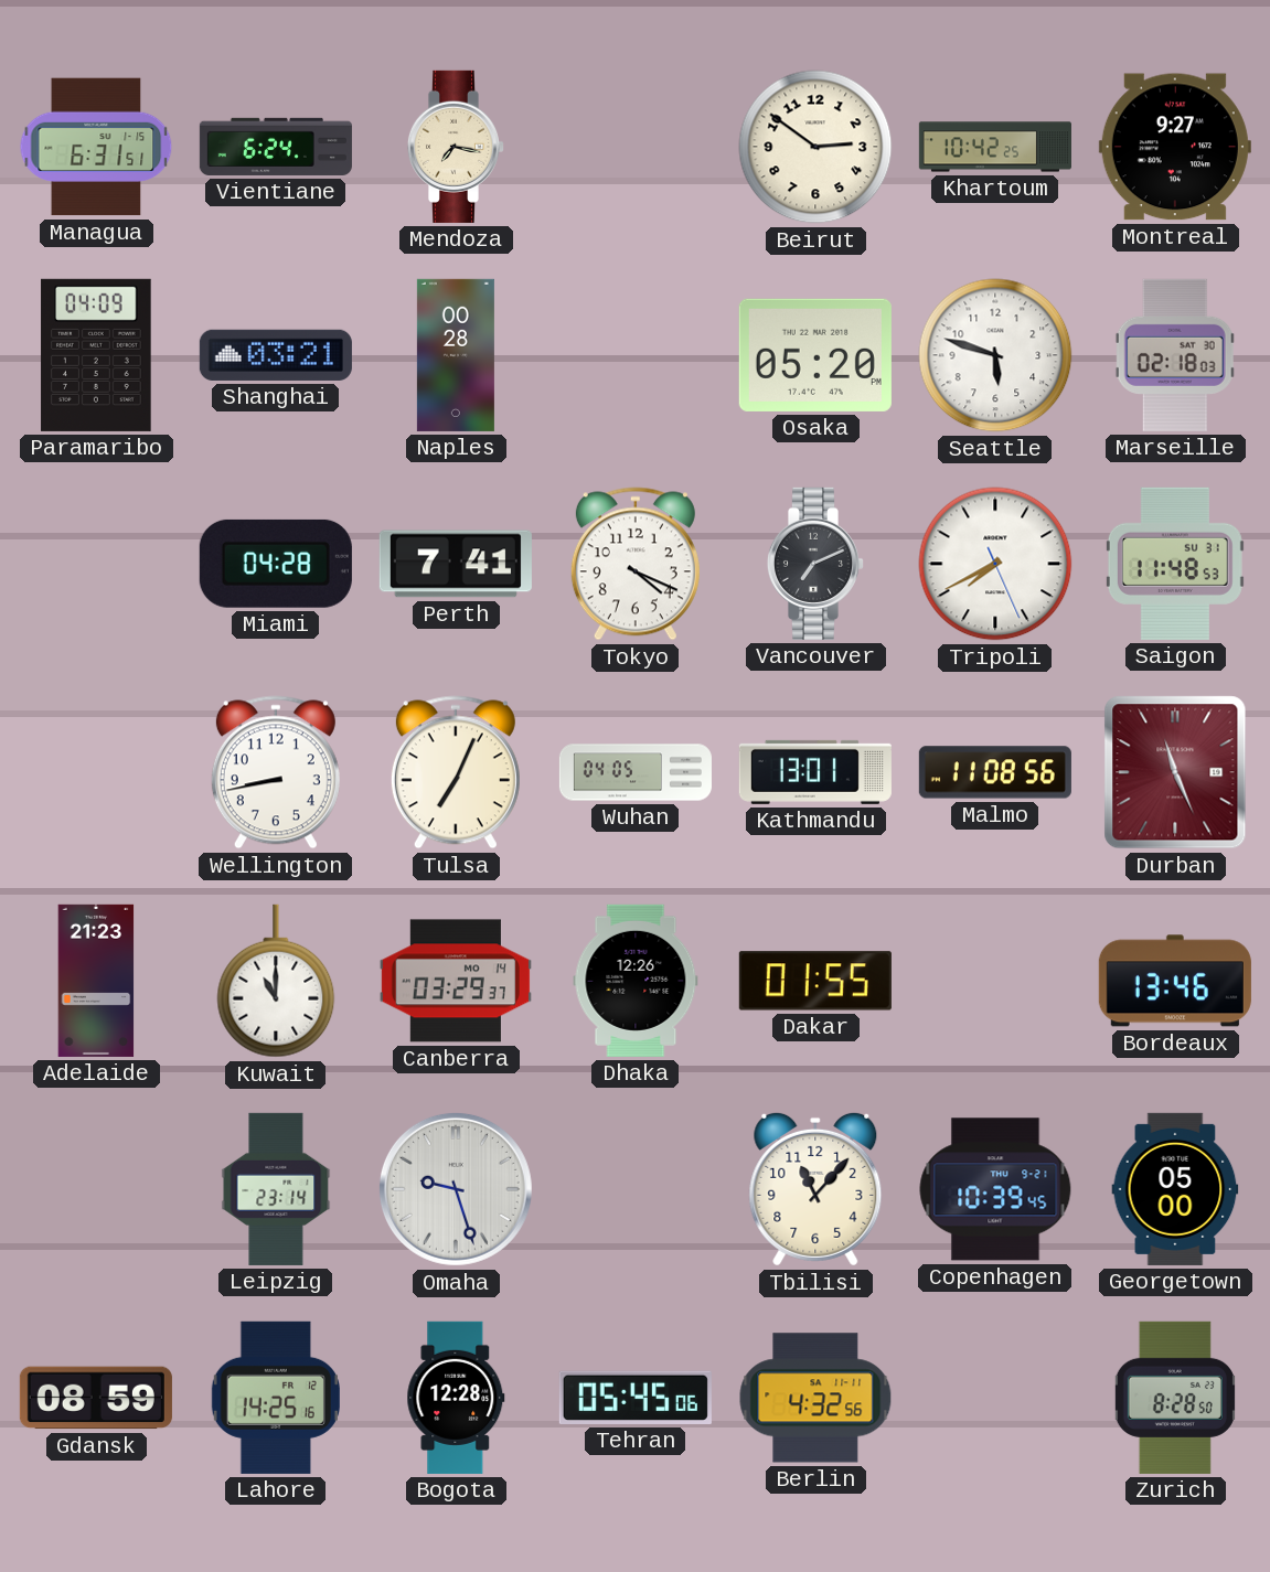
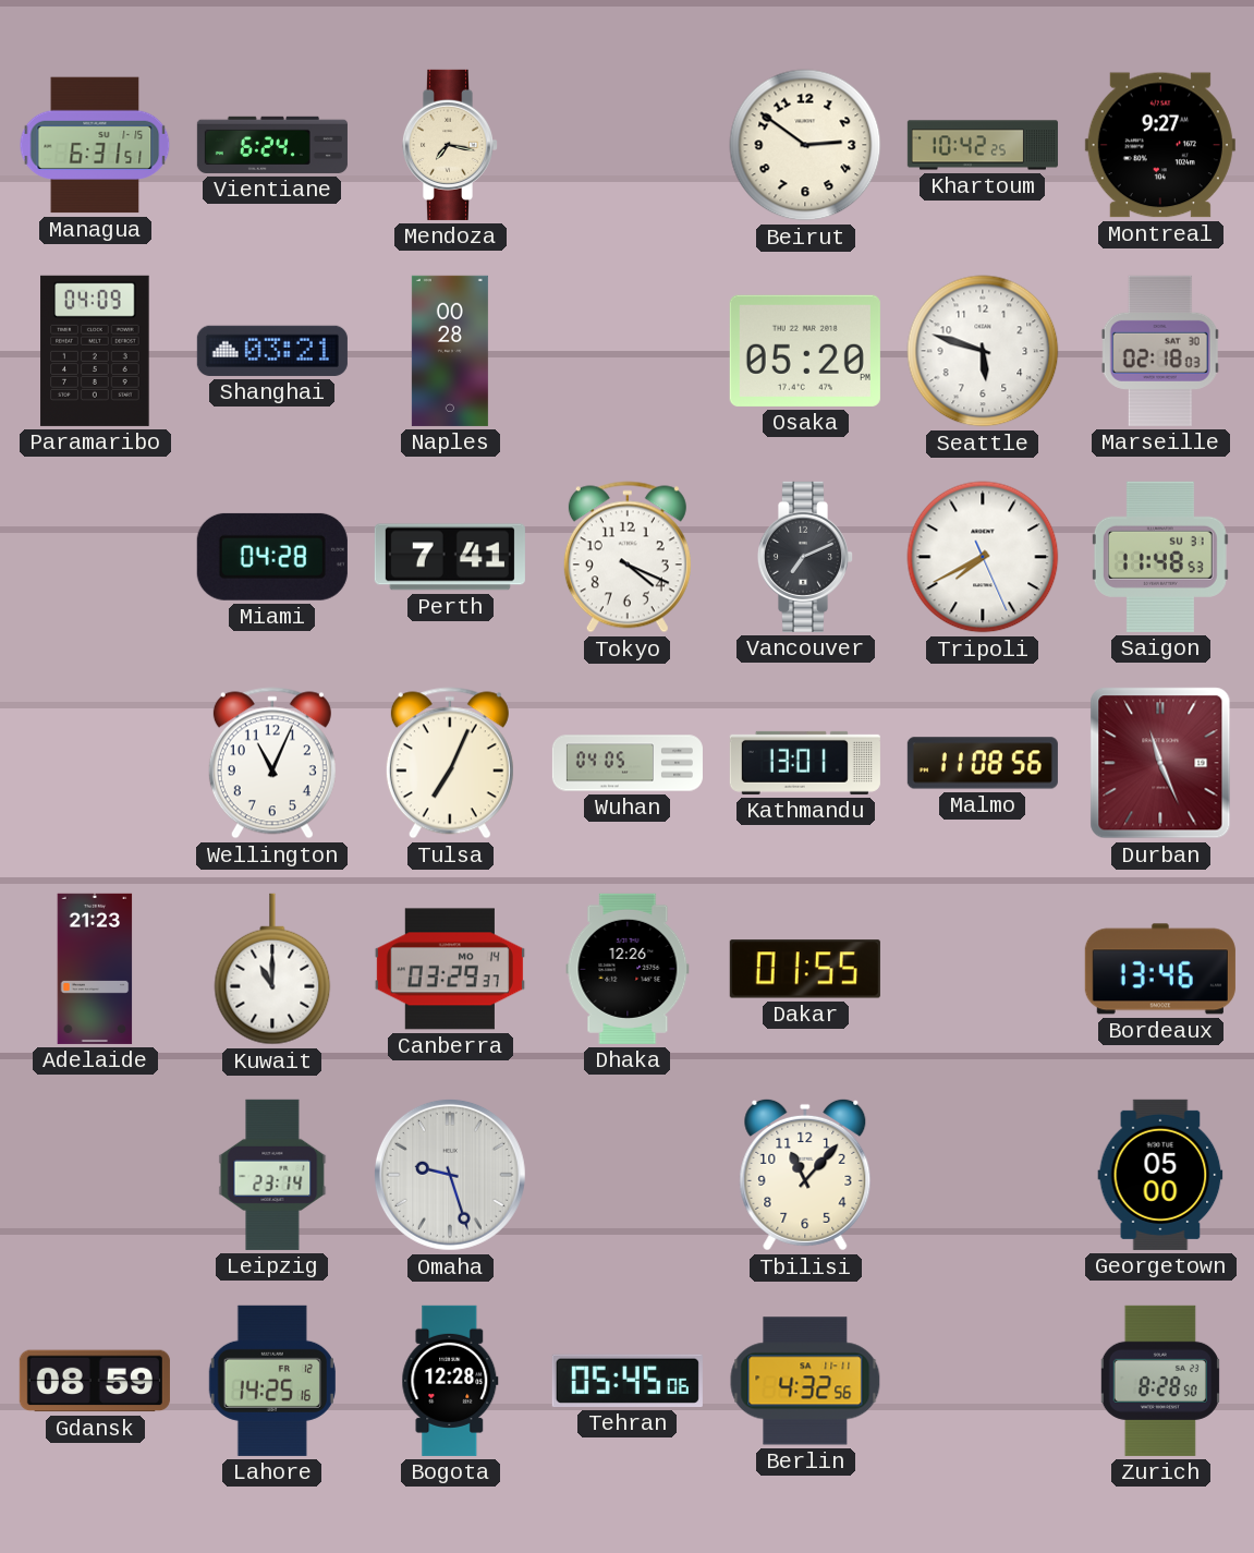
Wellington: 8:43 -> 11:04 (272, 763)
Copenhagen: 10:39 -> none (995, 1189)
